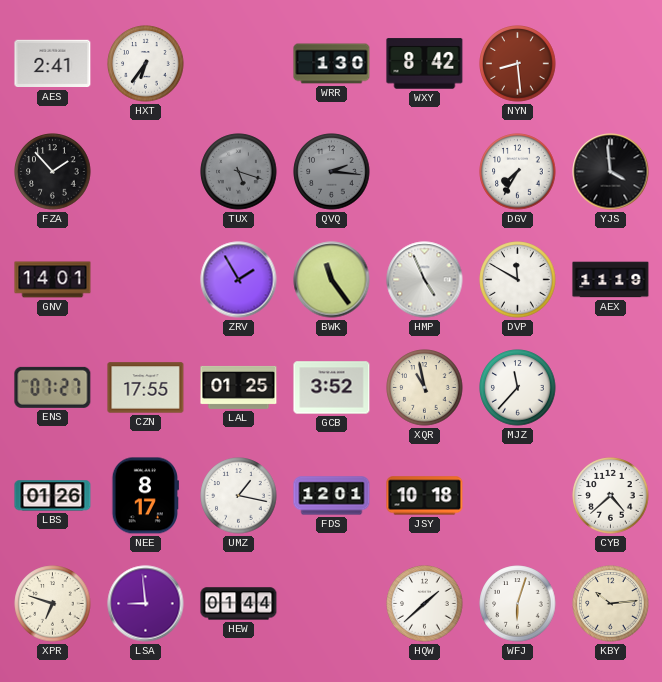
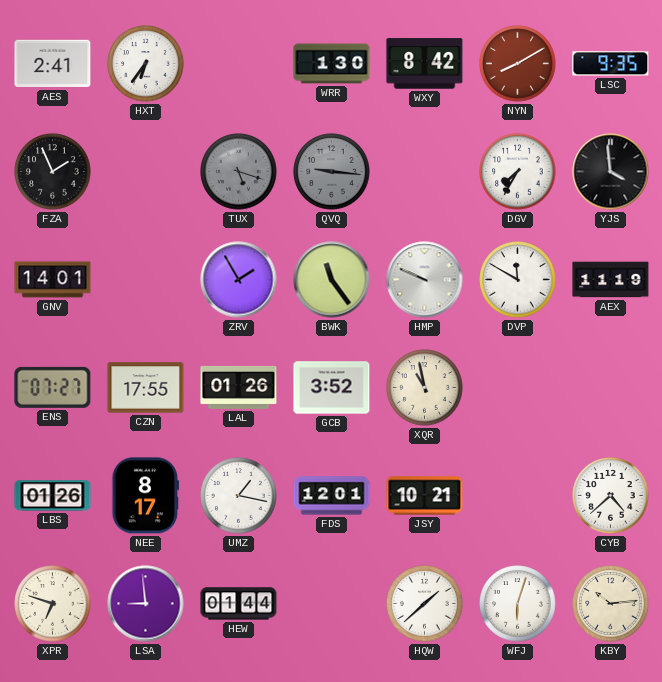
NYN: 8:29 -> 8:10 (518, 64)
LSC: none -> 9:35 (611, 64)
FZA: 1:53 -> 1:56 (53, 172)
QVQ: 2:16 -> 9:16 (332, 172)
HMP: 4:56 -> 9:49 (425, 280)
LAL: 01:25 -> 01:26 (239, 387)
MJZ: 11:37 -> none (518, 388)
JSY: 10:18 -> 10:21 (425, 496)
